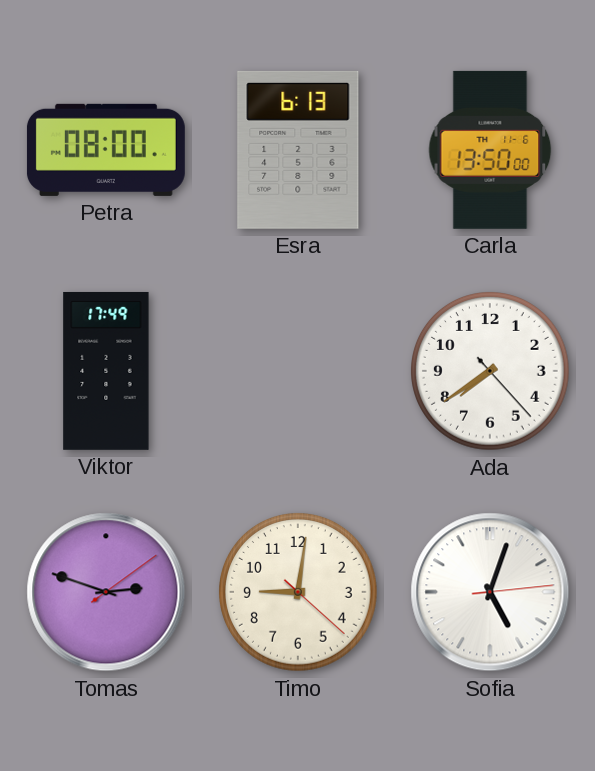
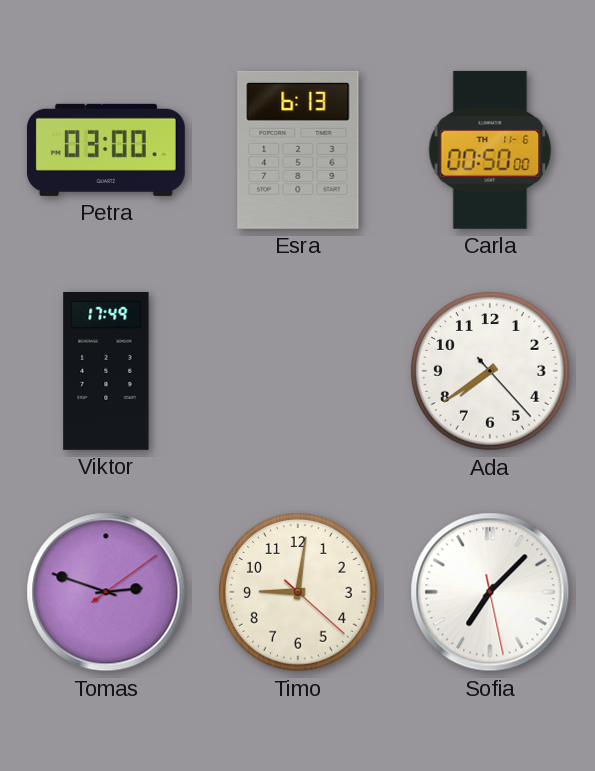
Petra: 08:00 -> 03:00 (106, 150)
Carla: 13:50 -> 00:50 (490, 150)
Sofia: 5:03 -> 7:07 (490, 592)
